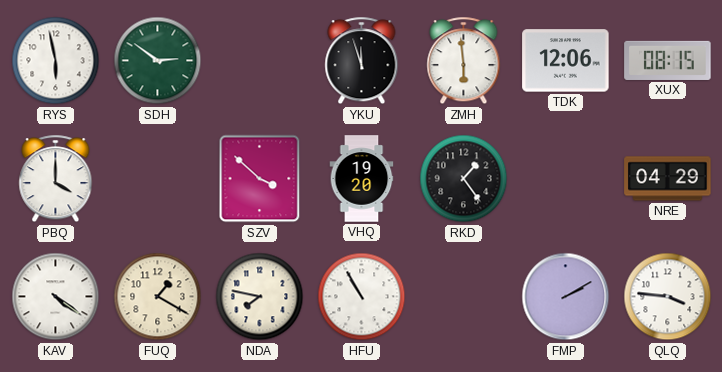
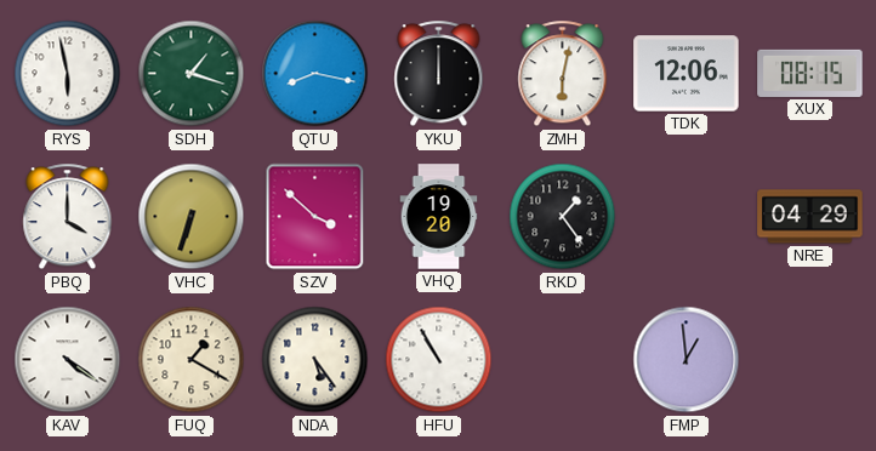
SDH: 2:51 -> 1:18 (192, 74)
QTU: none -> 8:17 (315, 74)
YKU: 11:57 -> 12:00 (439, 74)
ZMH: 5:59 -> 6:02 (563, 74)
VHC: none -> 6:33 (192, 217)
NDA: 7:47 -> 5:24 (315, 360)
FMP: 2:10 -> 12:59 (687, 360)
QLQ: 3:46 -> none (668, 297)
